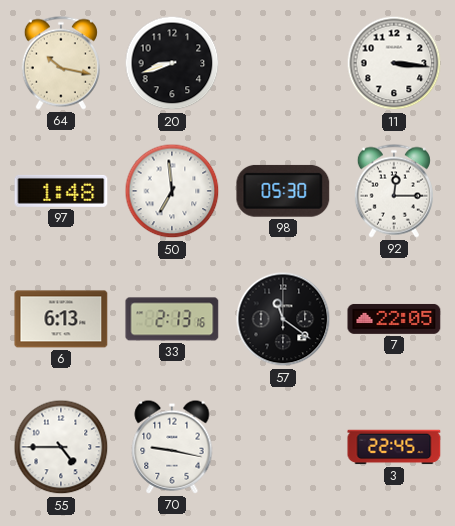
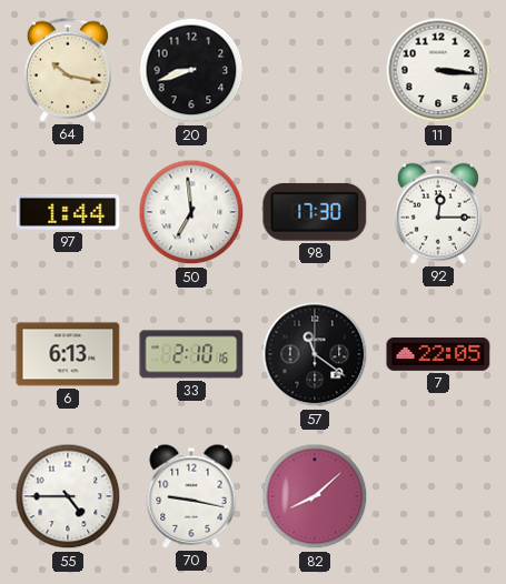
97: 1:48 -> 1:44 (68, 212)
98: 05:30 -> 17:30 (315, 212)
33: 2:13 -> 2:10 (191, 354)
82: none -> 8:08 (315, 496)
3: 22:45 -> none (394, 447)
